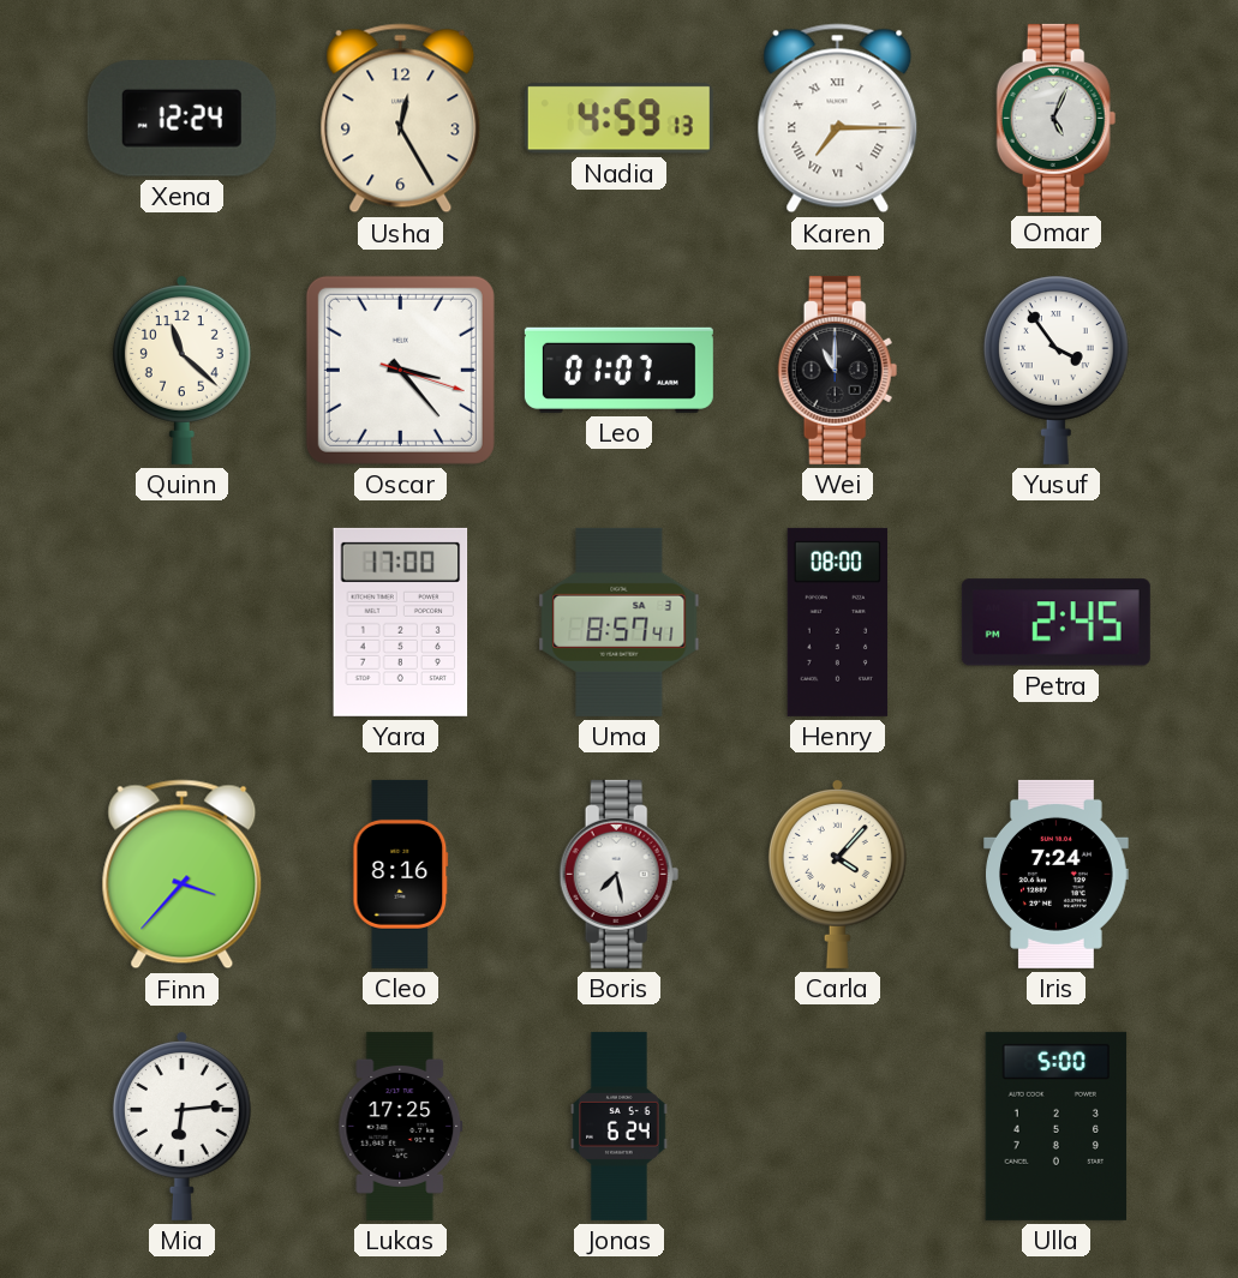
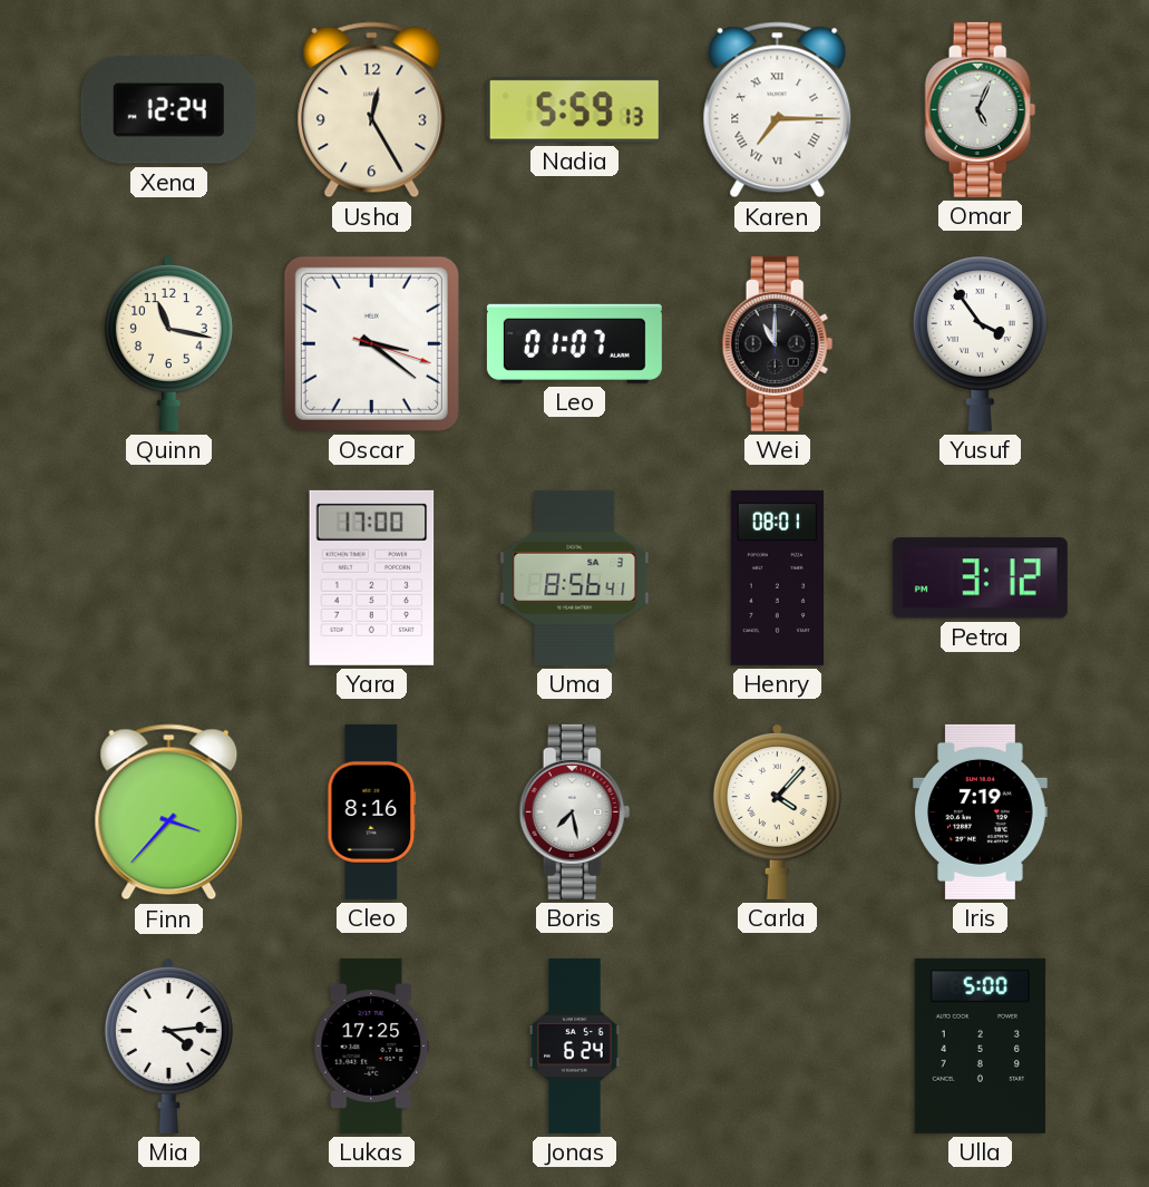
Nadia: 4:59 -> 5:59 (574, 110)
Quinn: 11:22 -> 11:17 (168, 343)
Oscar: 3:23 -> 3:21 (371, 343)
Uma: 8:57 -> 8:56 (575, 577)
Henry: 08:00 -> 08:01 (778, 577)
Petra: 2:45 -> 3:12 (980, 578)
Iris: 7:24 -> 7:19 (981, 811)
Mia: 6:14 -> 4:14 (168, 1045)
